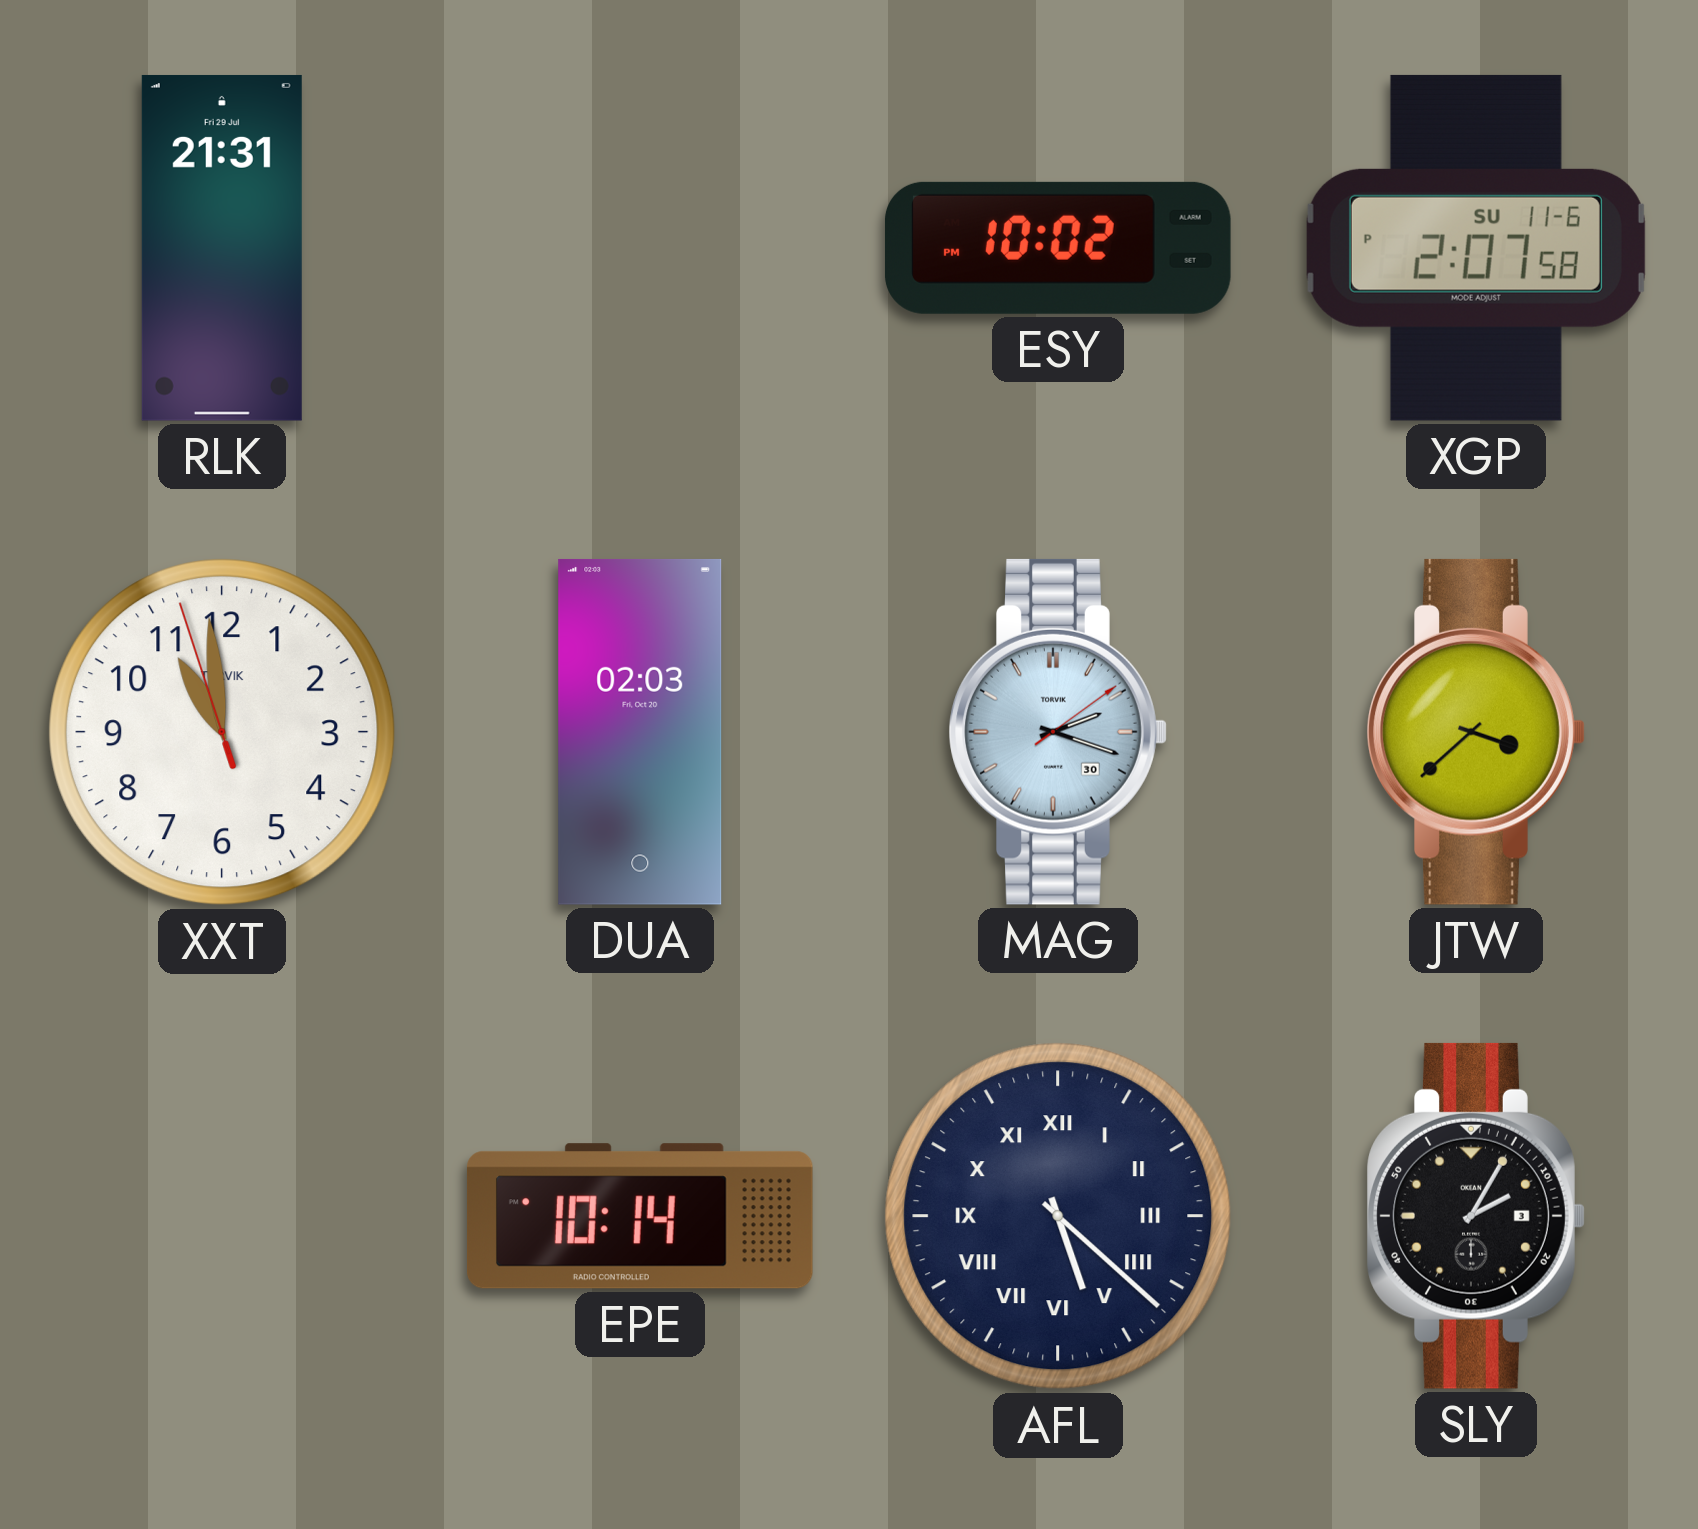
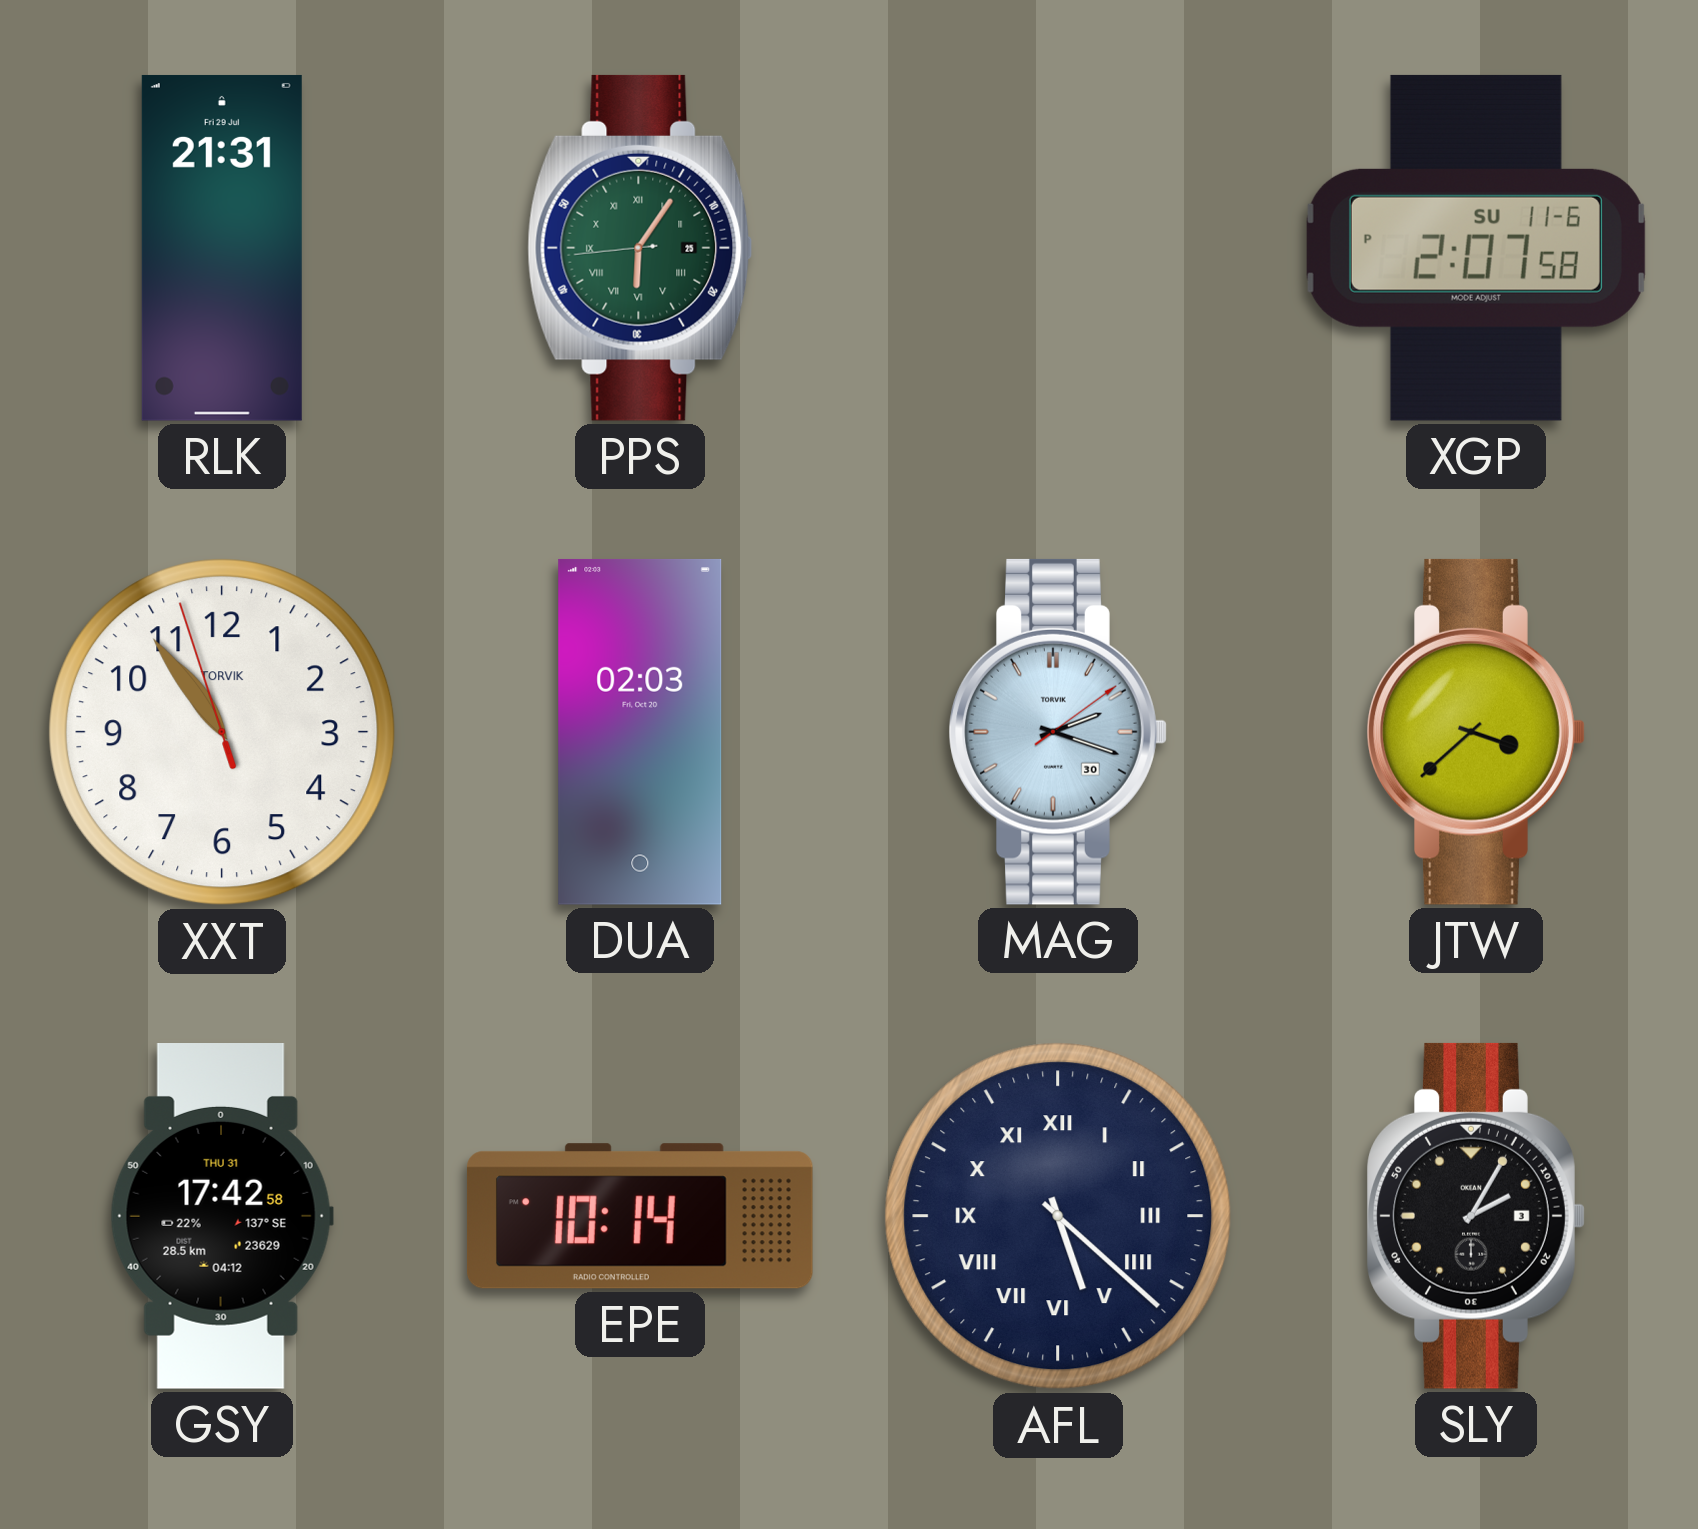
PPS: none -> 6:05 (640, 248)
ESY: 10:02 -> none (1058, 248)
XXT: 10:58 -> 10:53 (222, 732)
GSY: none -> 17:42 (222, 1217)
